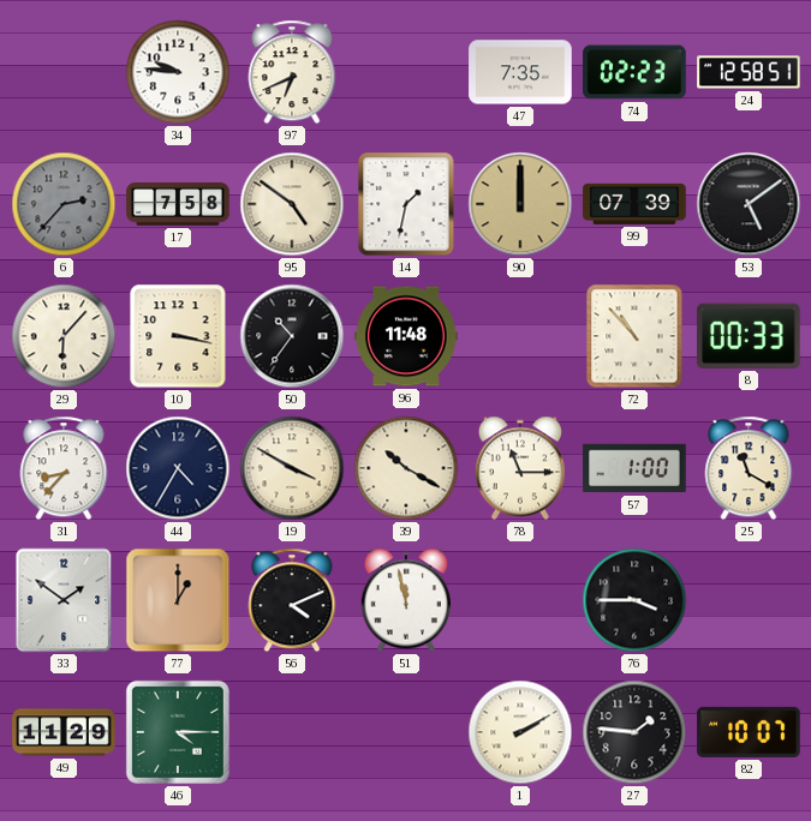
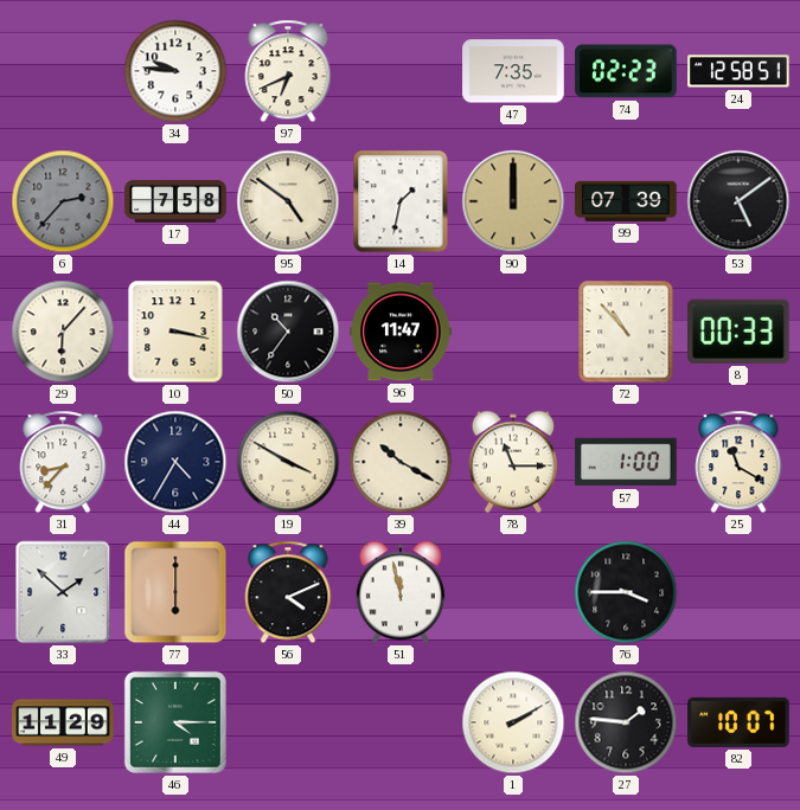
96: 11:48 -> 11:47 (401, 332)
33: 1:51 -> 1:52 (63, 592)
77: 1:00 -> 6:00 (175, 592)
